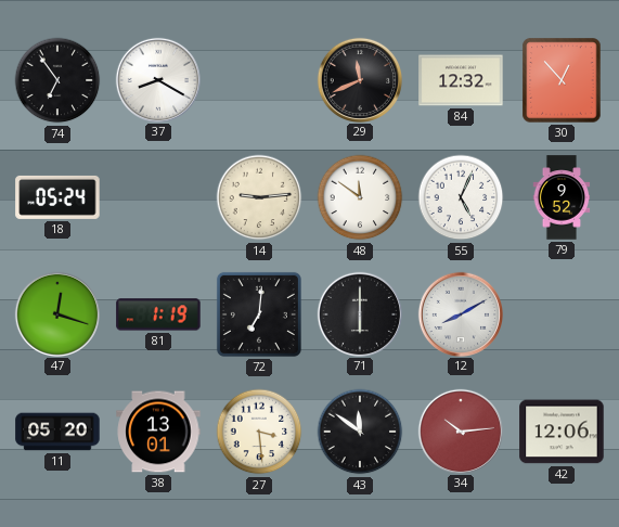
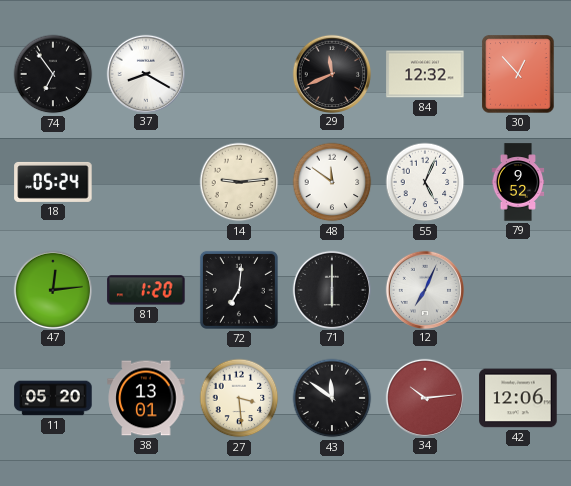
47: 12:18 -> 12:14 (52, 289)
81: 1:19 -> 1:20 (146, 290)
12: 8:10 -> 7:04 (424, 289)
